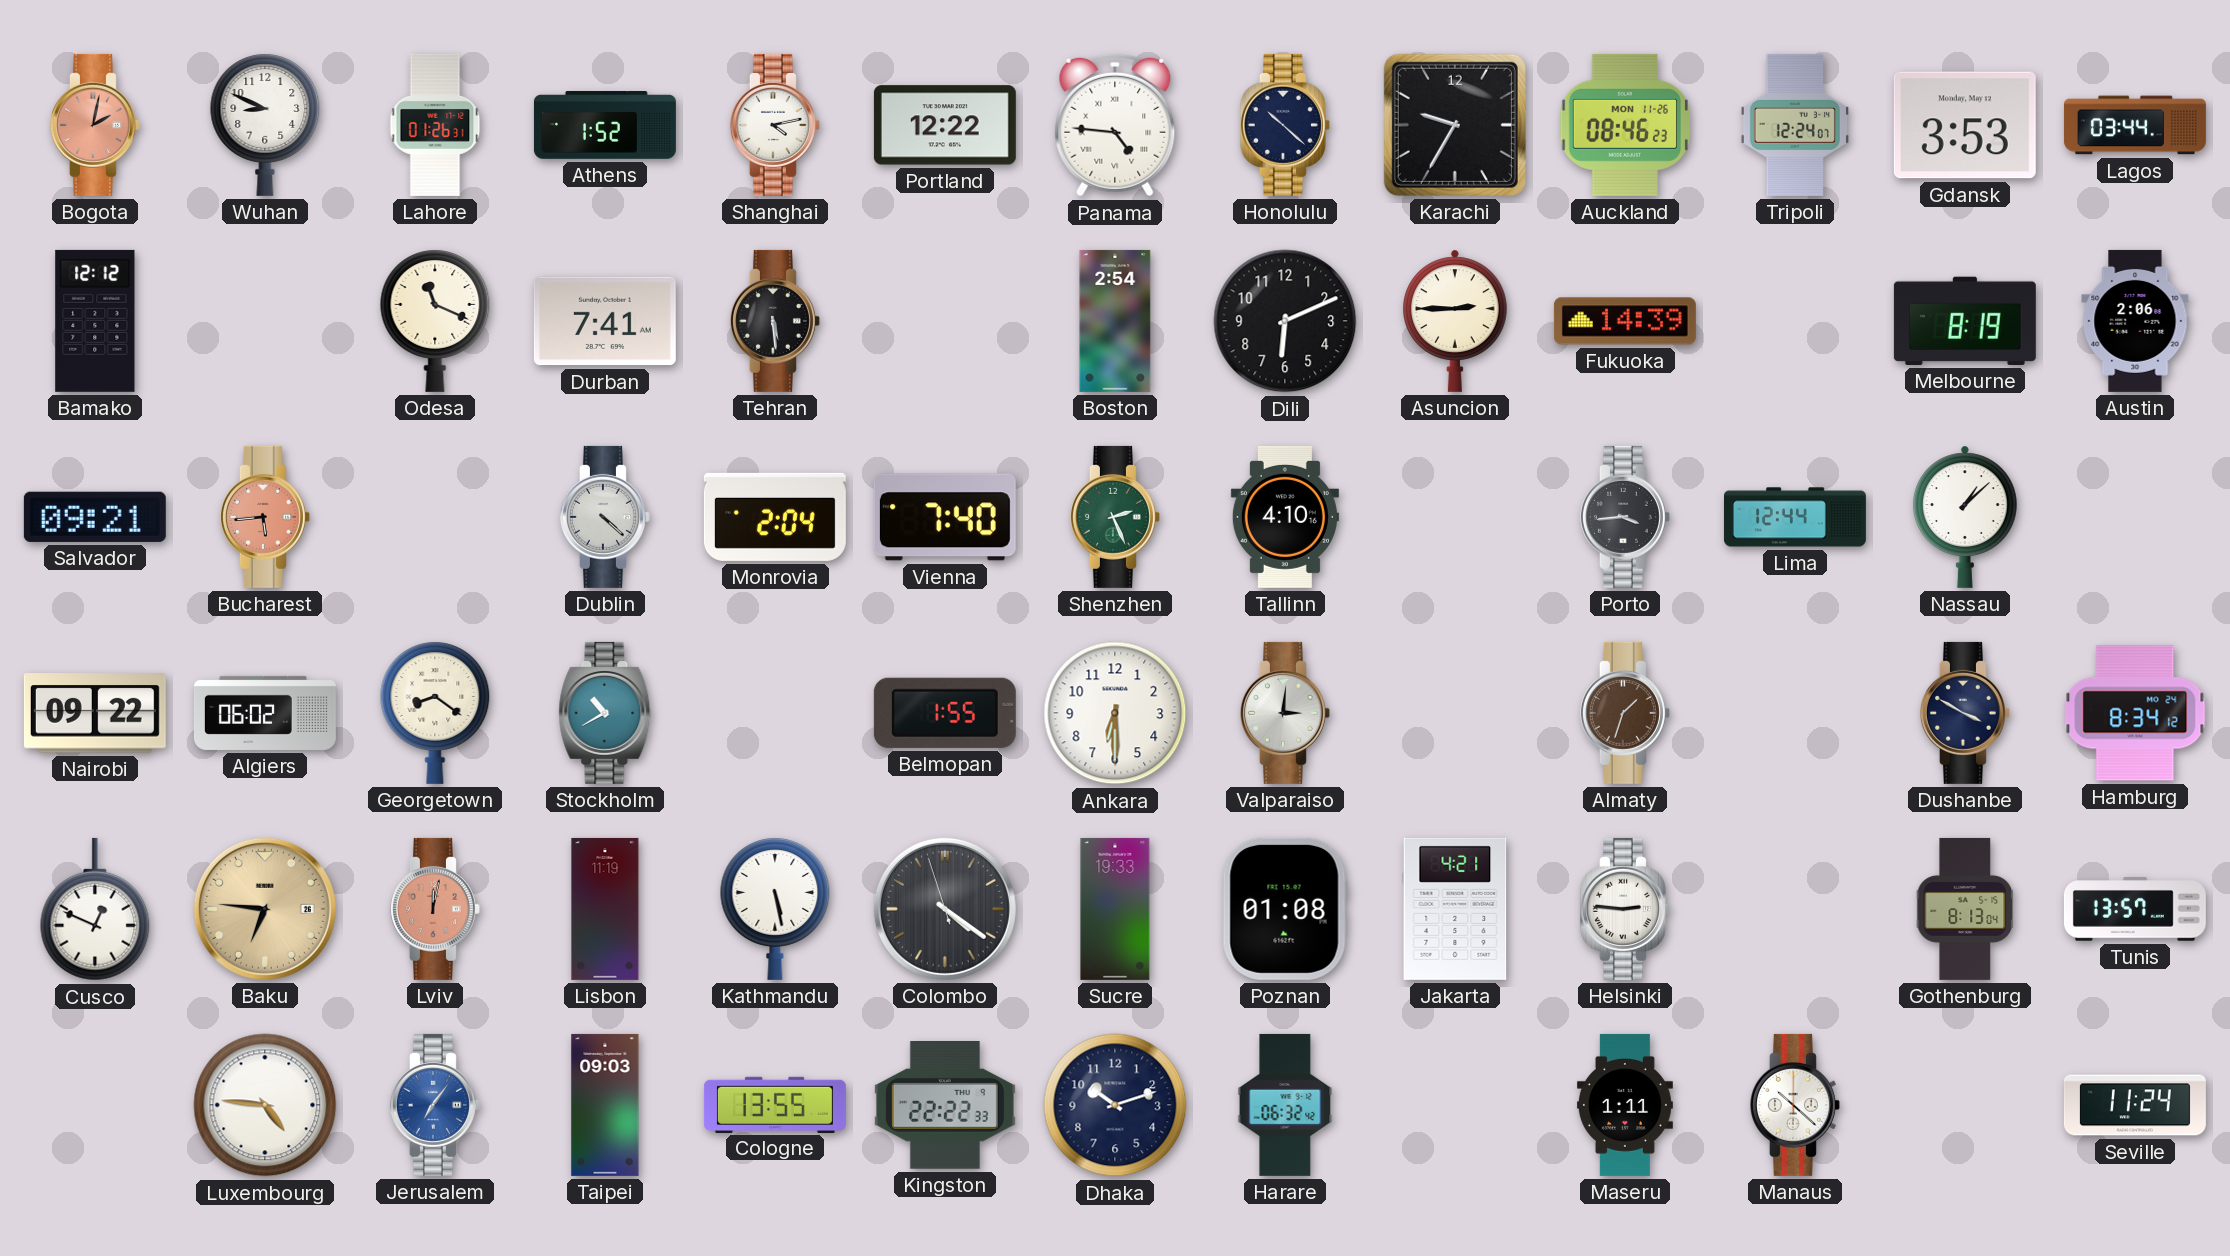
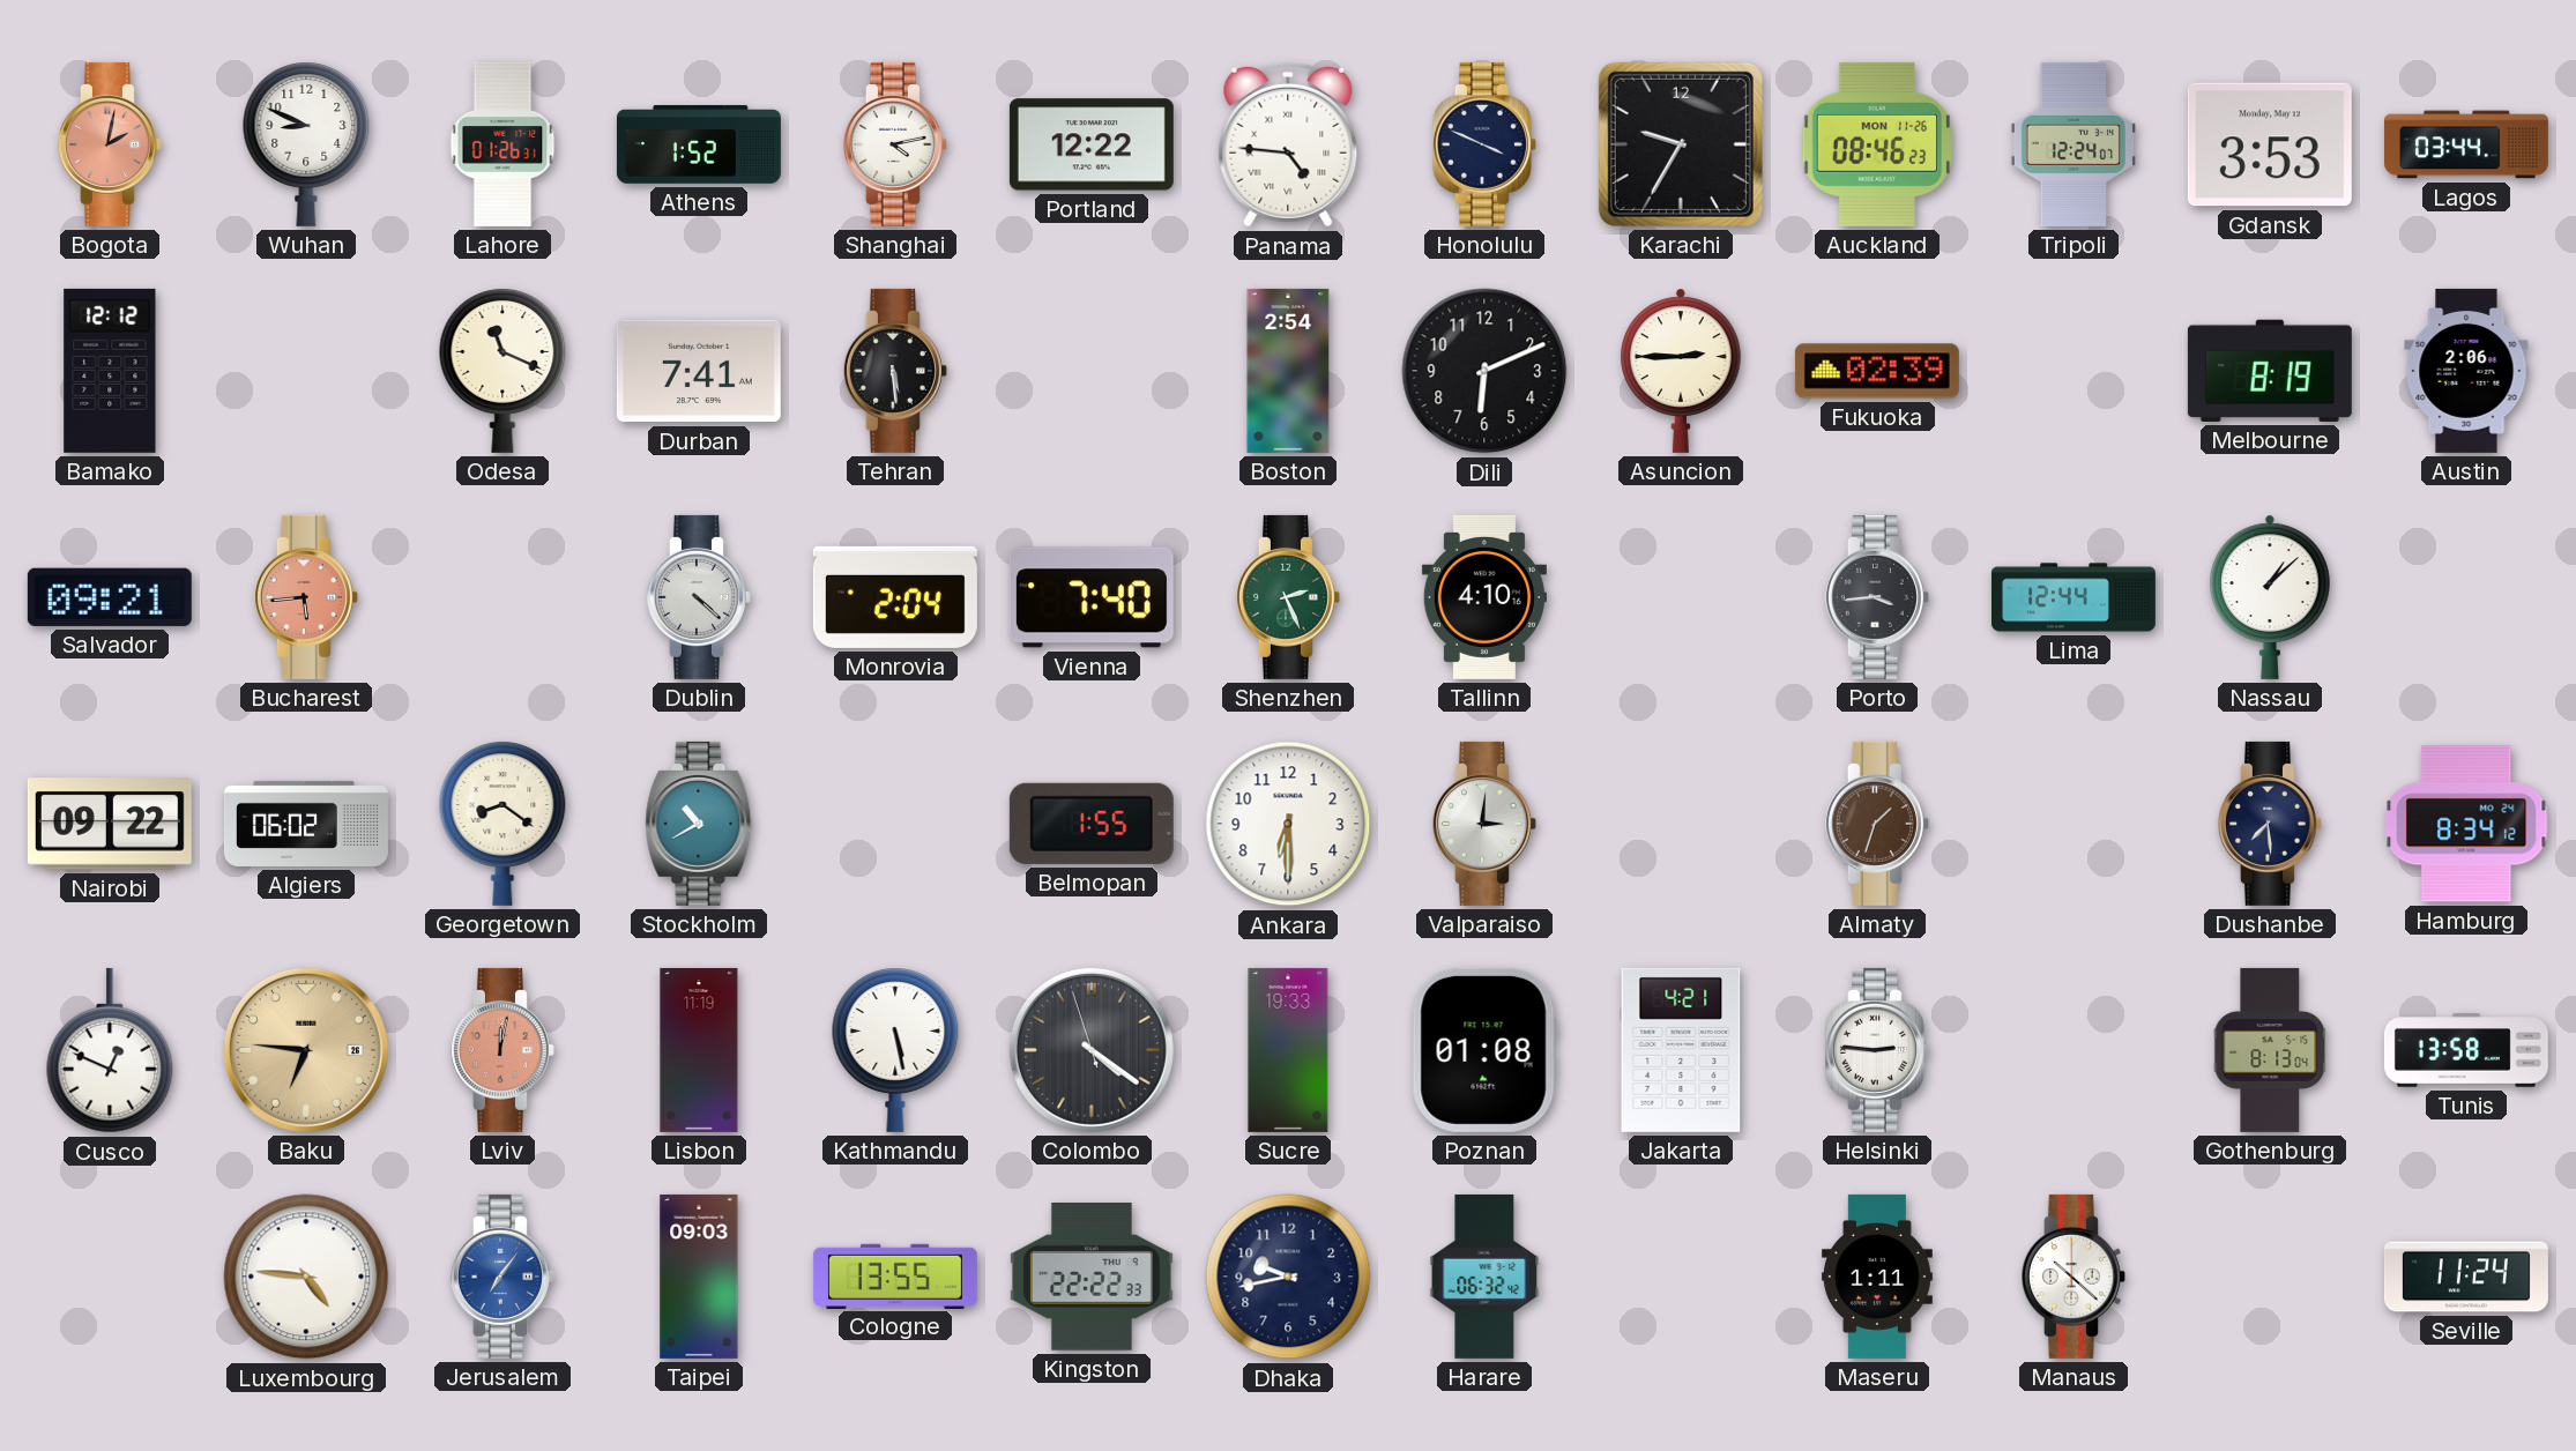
Honolulu: 10:22 -> 3:49 (1484, 144)
Fukuoka: 14:39 -> 02:39 (1877, 371)
Dushanbe: 3:50 -> 7:29 (2270, 824)
Tunis: 13:57 -> 13:58 (2466, 1051)
Dhaka: 10:12 -> 9:43 (1288, 1277)
